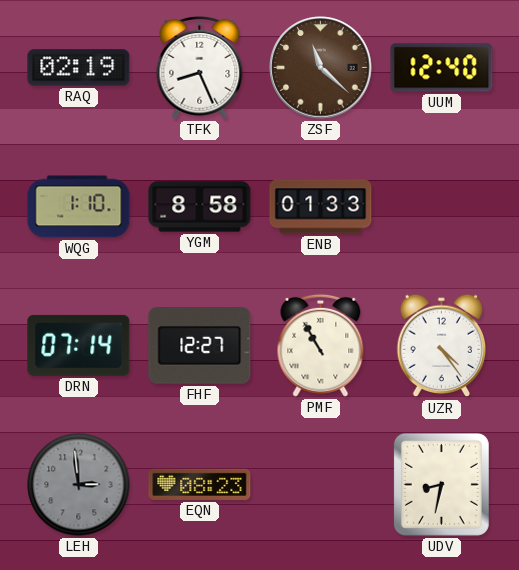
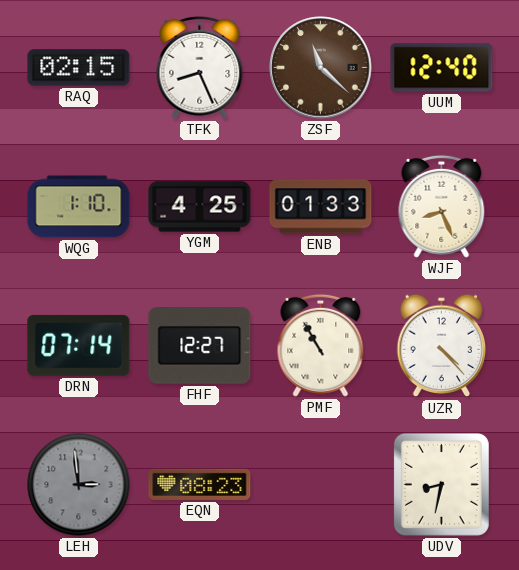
RAQ: 02:19 -> 02:15 (79, 68)
YGM: 8:58 -> 4:25 (200, 207)
WJF: none -> 8:26 (442, 206)
UZR: 4:24 -> 4:23 (442, 346)
